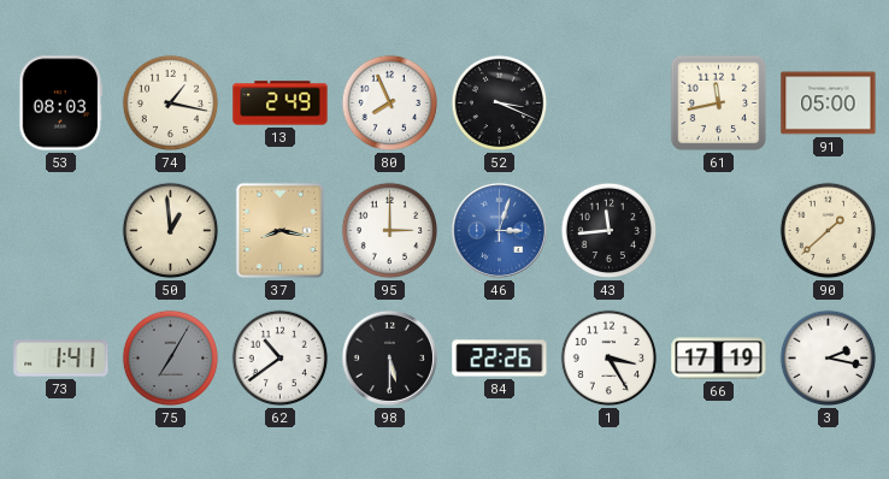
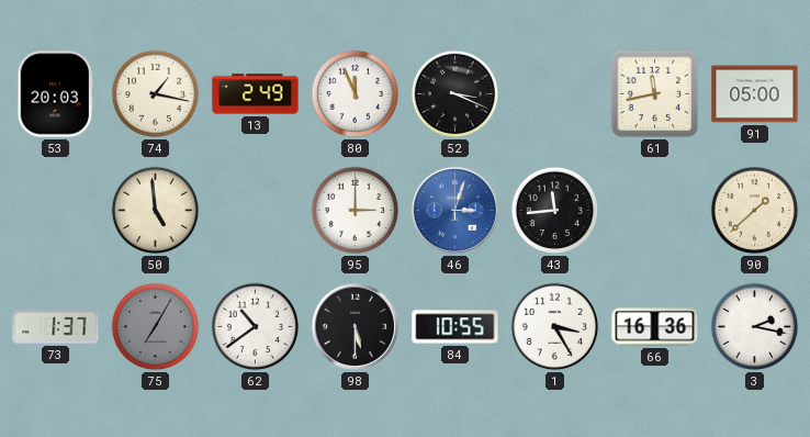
53: 08:03 -> 20:03 (56, 94)
80: 7:56 -> 11:56 (356, 94)
50: 12:59 -> 4:59 (156, 211)
37: 8:17 -> none (281, 231)
73: 1:41 -> 1:37 (56, 327)
84: 22:26 -> 10:55 (455, 327)
66: 17:19 -> 16:36 (655, 327)
